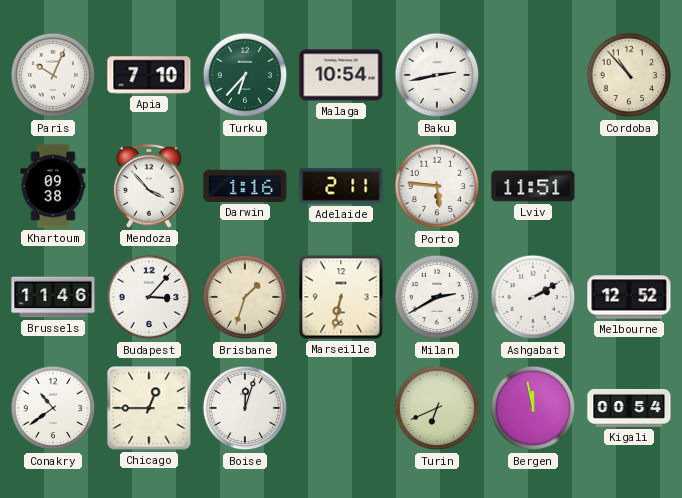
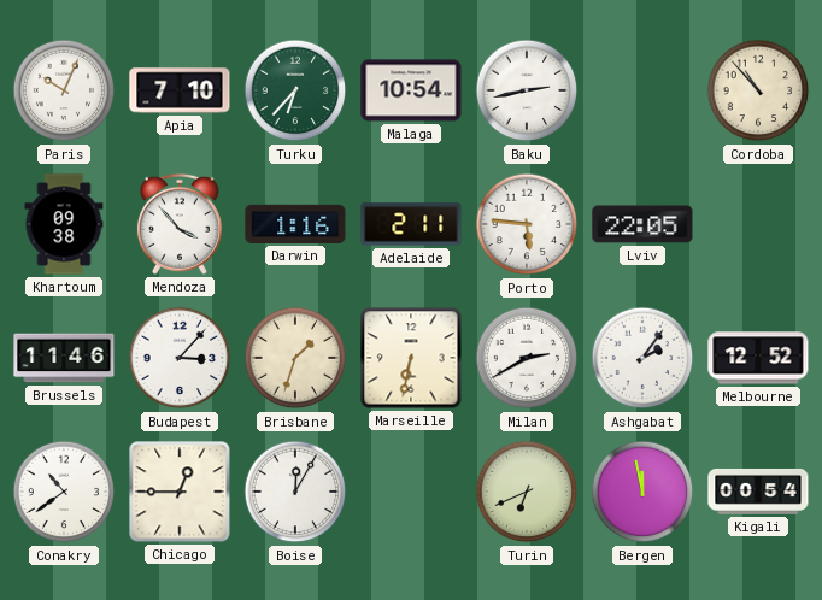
Lviv: 11:51 -> 22:05 (642, 224)
Ashgabat: 2:10 -> 2:06 (642, 358)
Boise: 12:03 -> 12:05 (295, 492)
